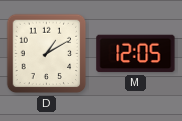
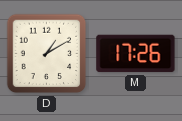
M: 12:05 -> 17:26 (136, 54)
